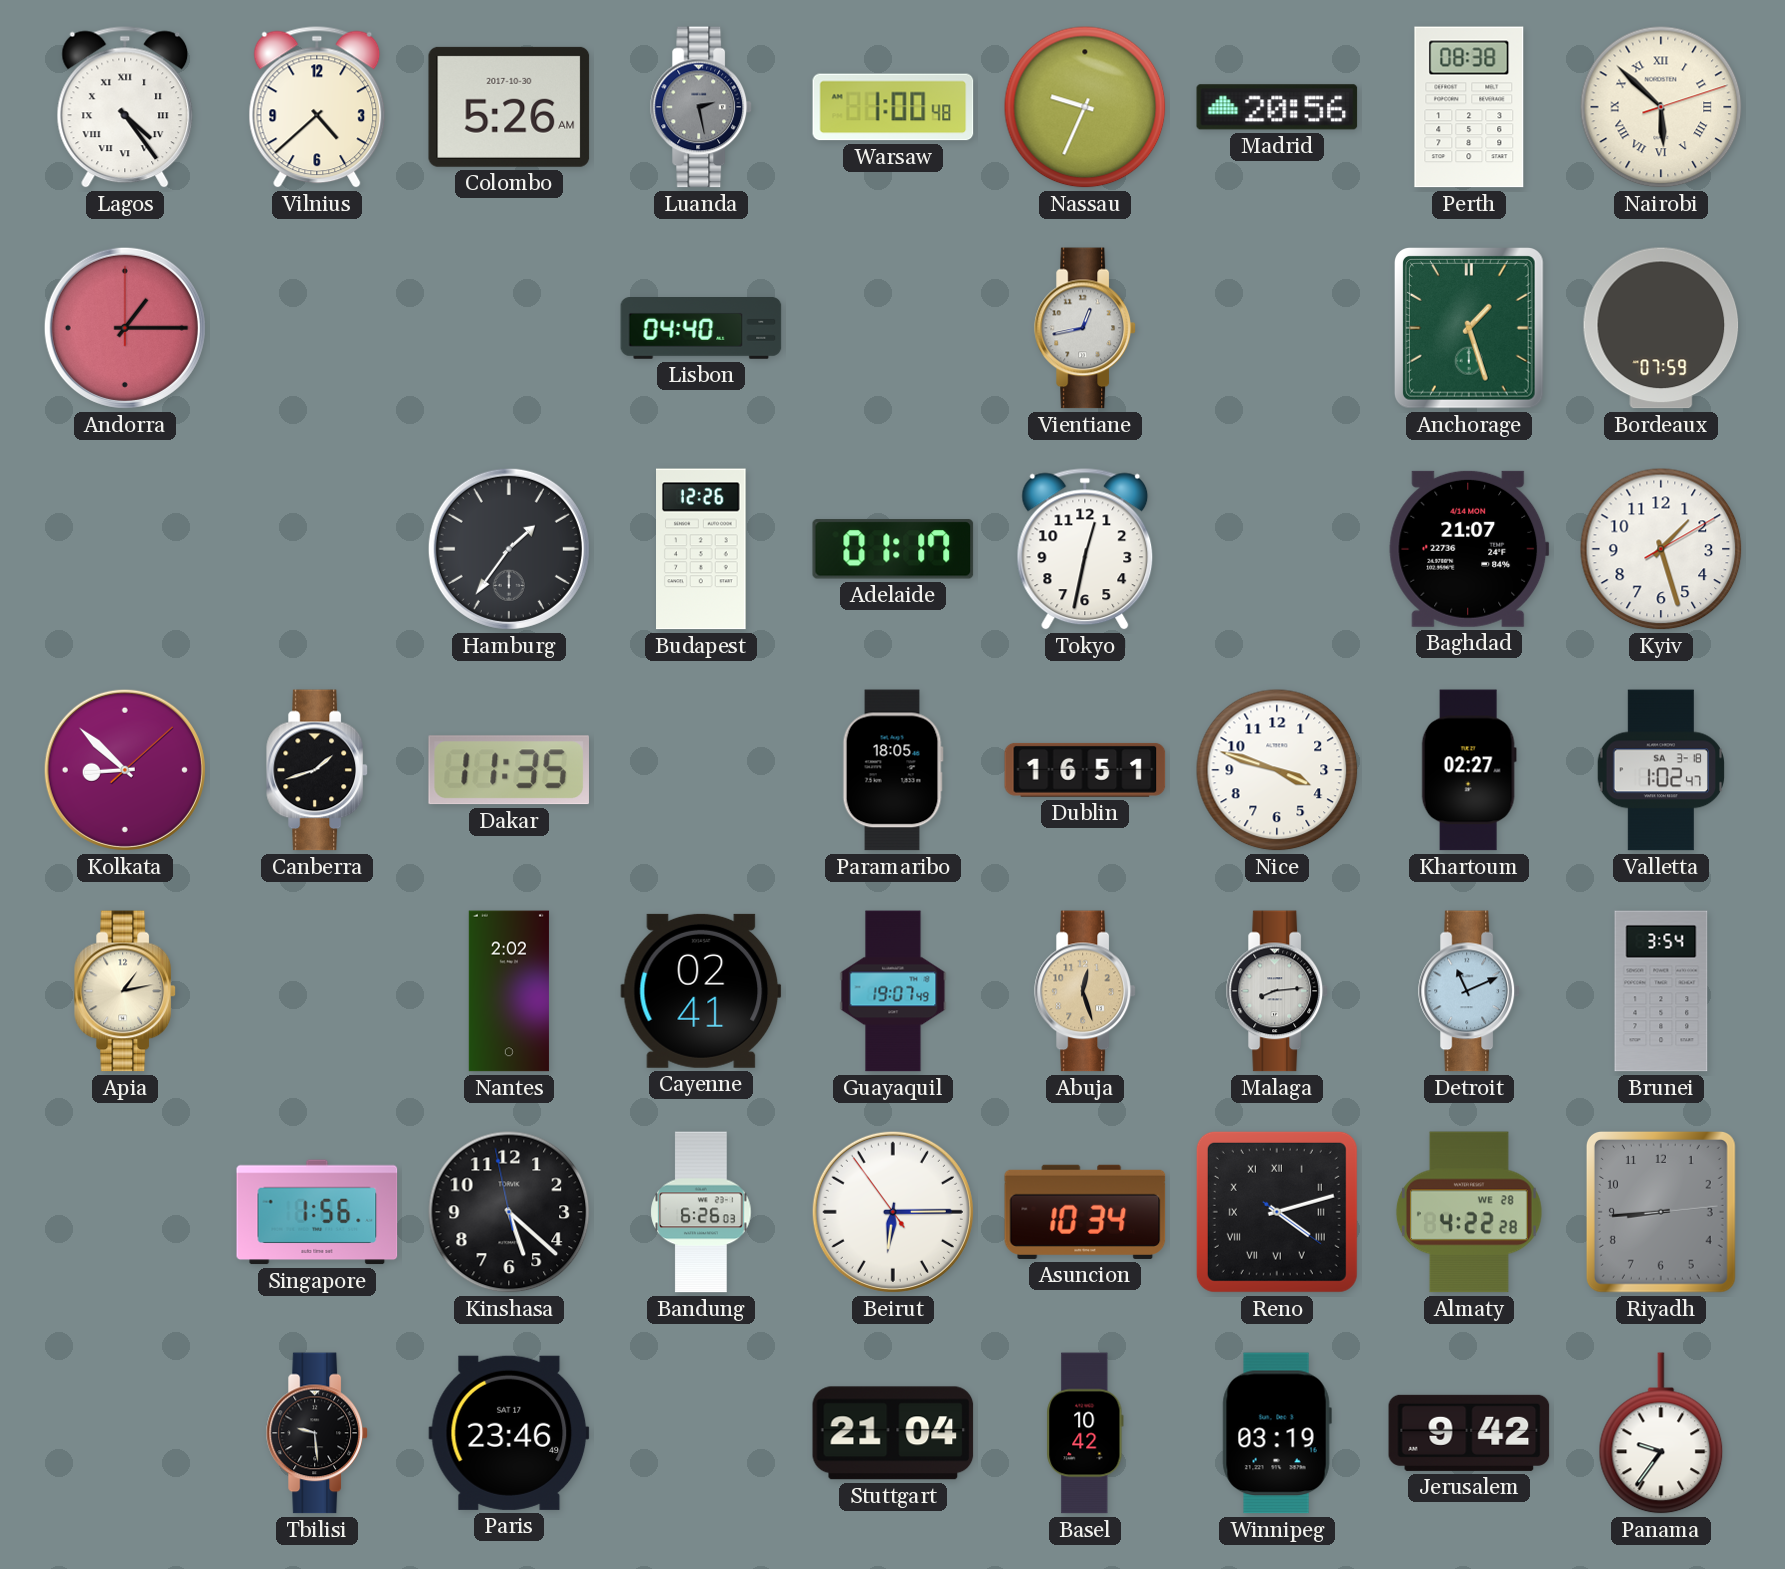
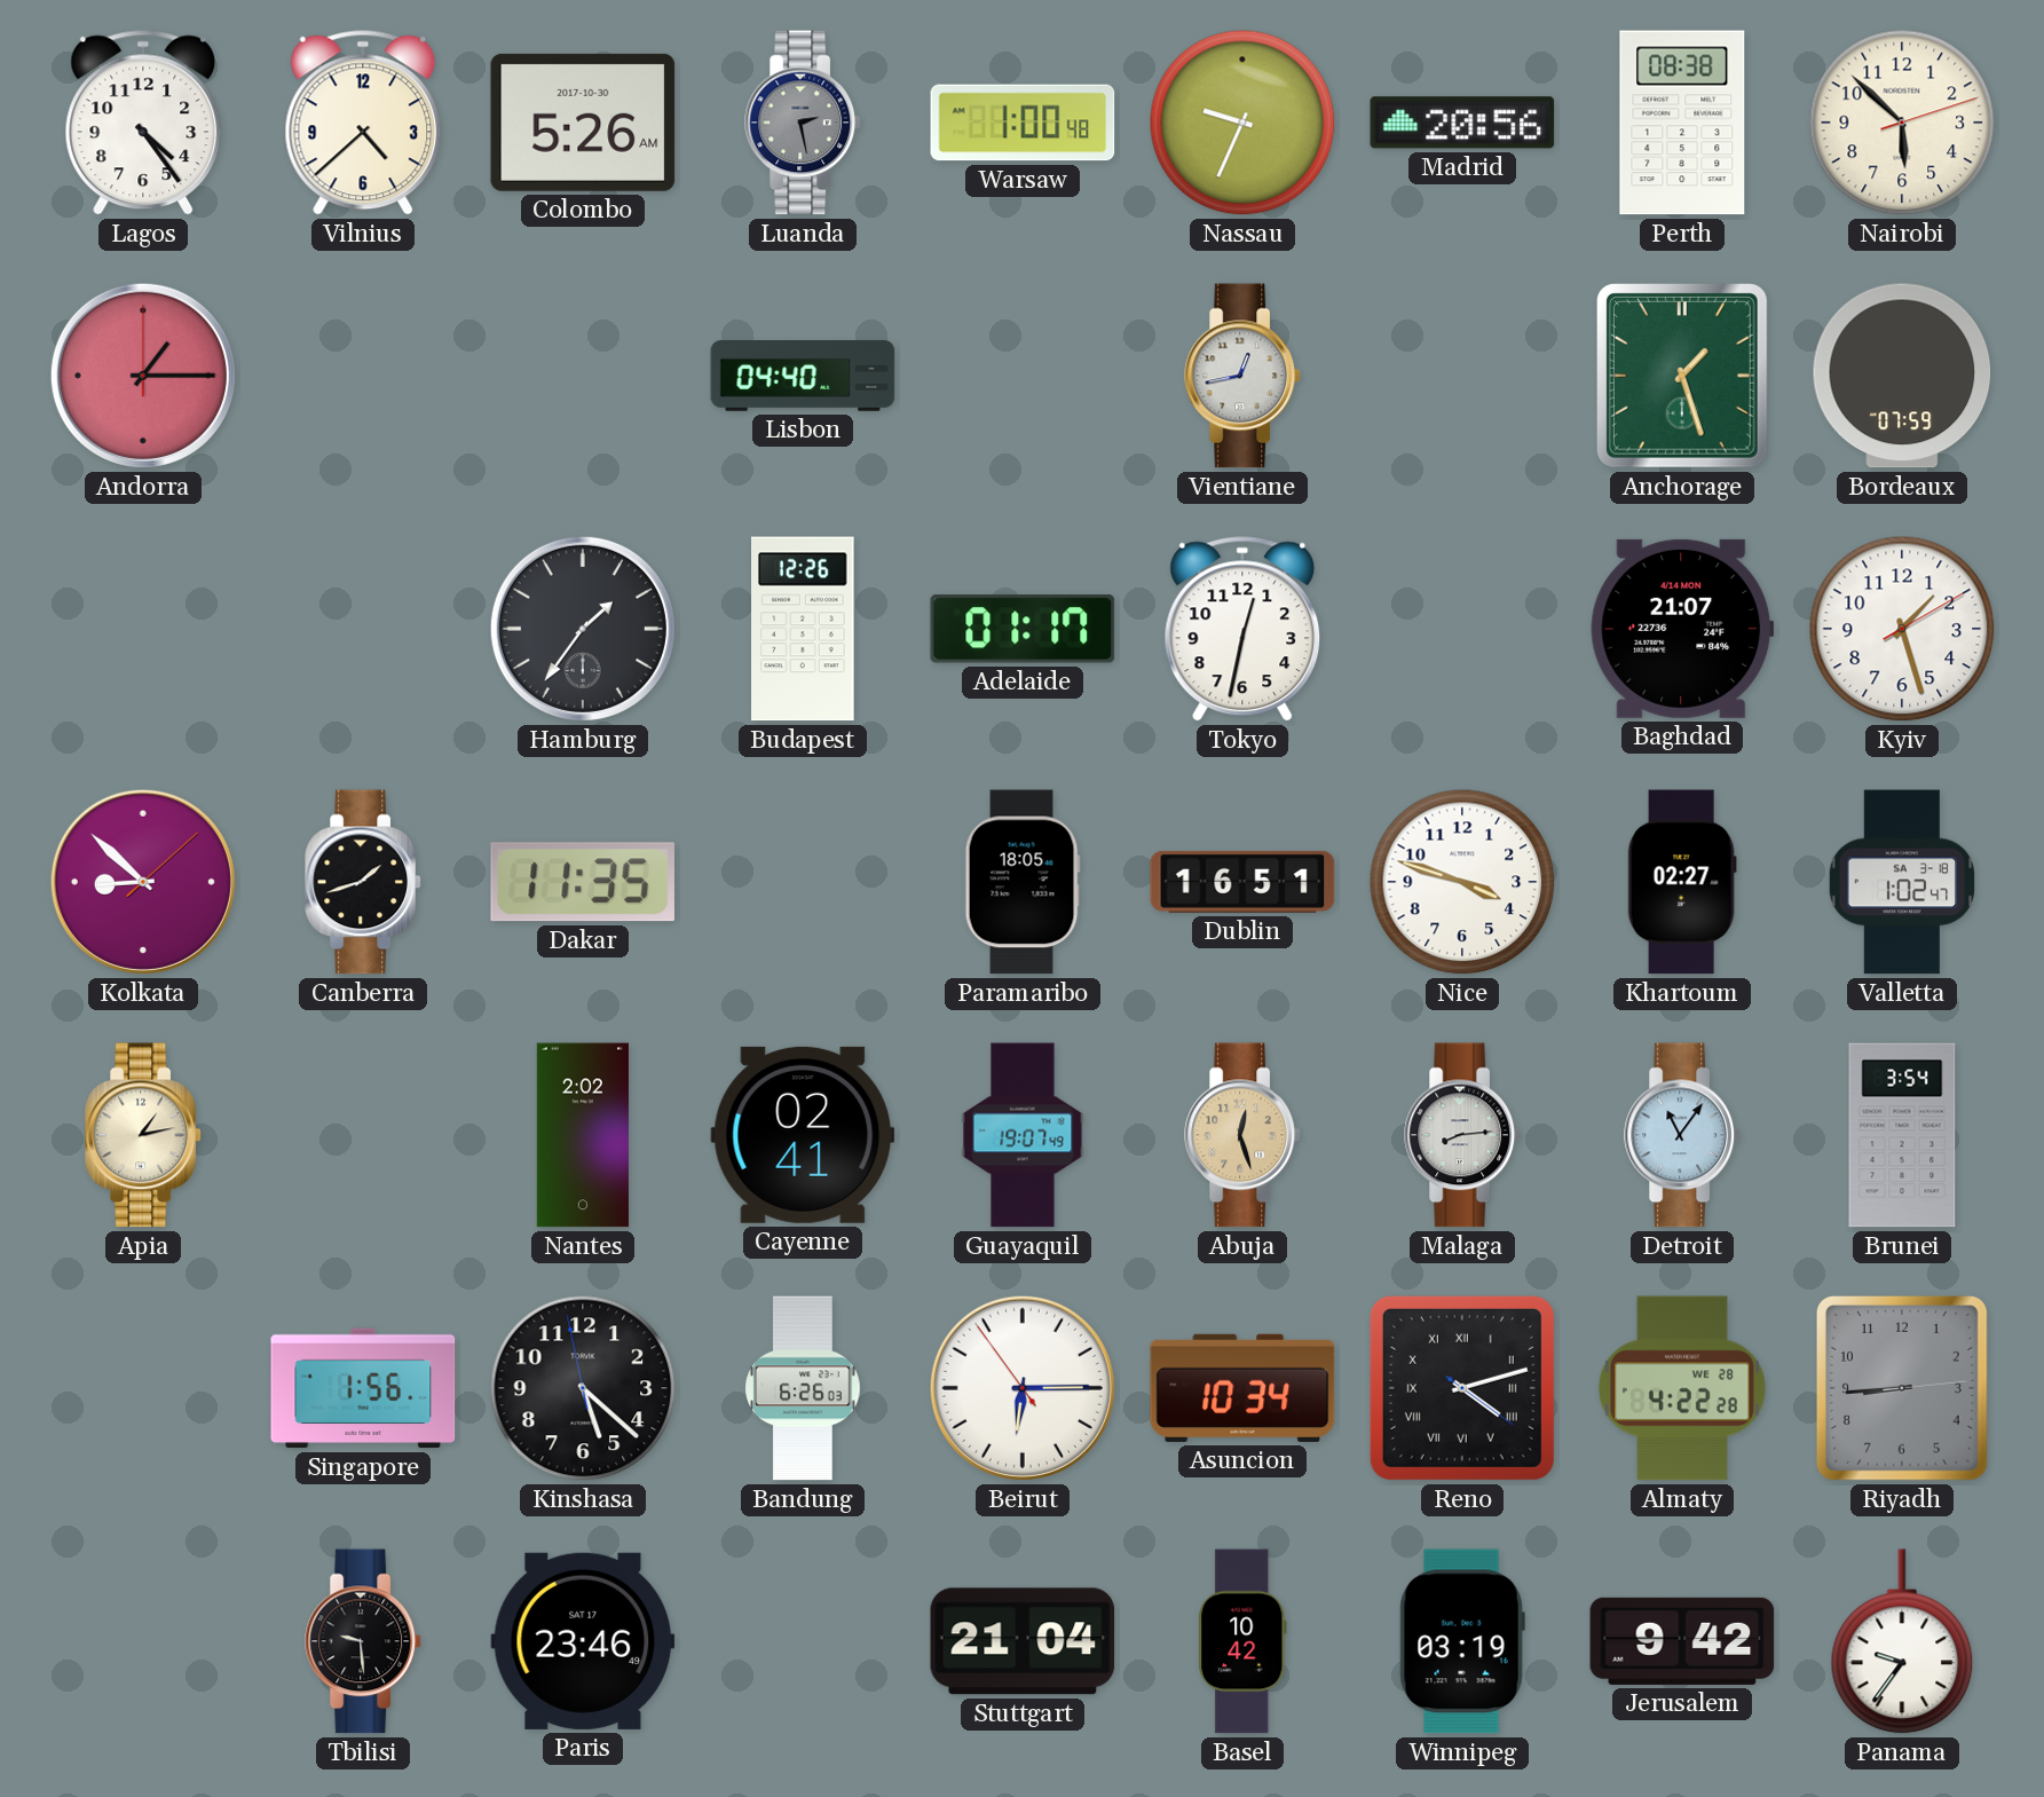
Lagos numerals: Roman -> Arabic (143, 123)
Nairobi numerals: Roman -> Arabic (1902, 123)
Detroit: 11:11 -> 11:06 (1682, 1135)
